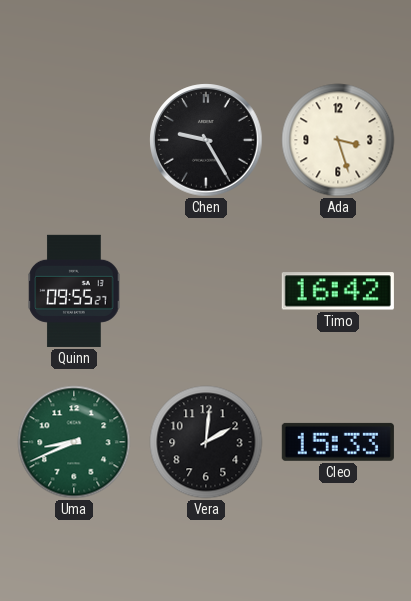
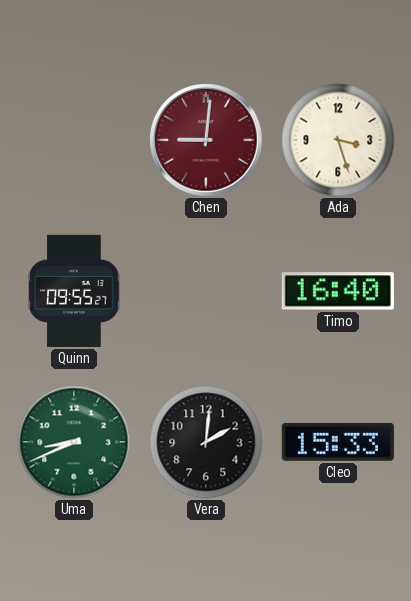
Chen: 9:25 -> 9:01 (206, 140)
Chen dial: black -> burgundy (206, 140)
Timo: 16:42 -> 16:40 (338, 291)
